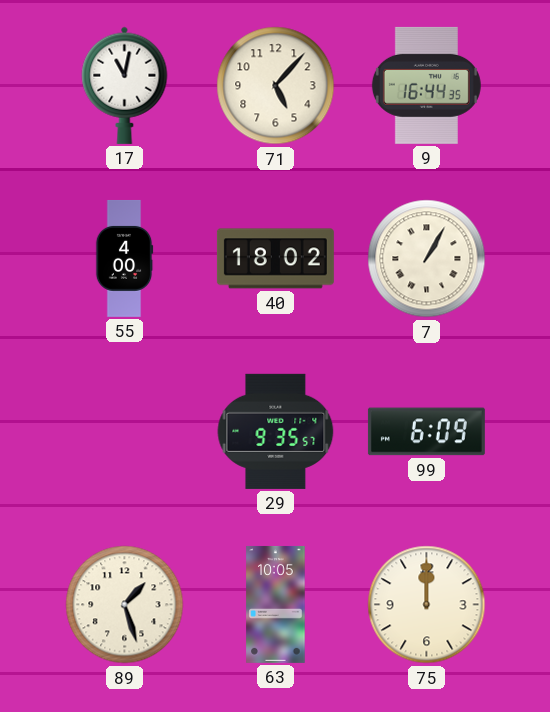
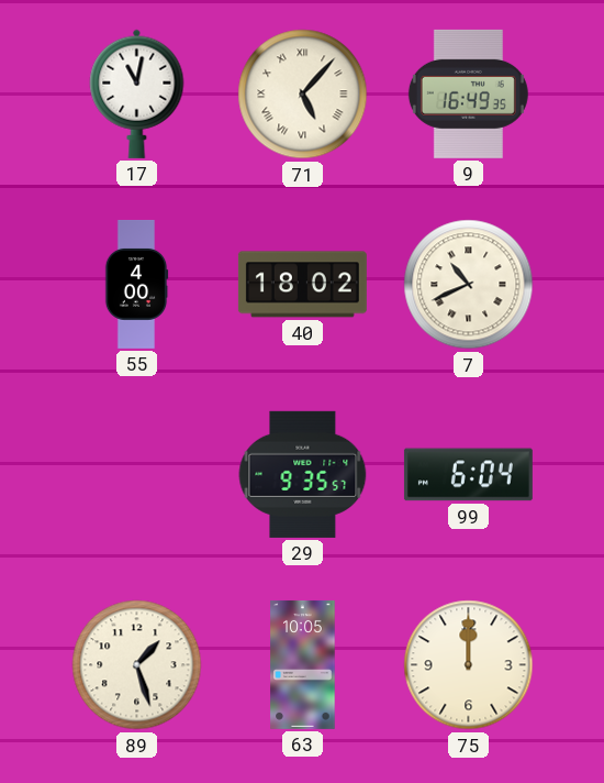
71 numerals: Arabic -> Roman (303, 95)
9: 16:44 -> 16:49 (468, 93)
7: 1:05 -> 10:41 (469, 285)
99: 6:09 -> 6:04 (468, 475)
